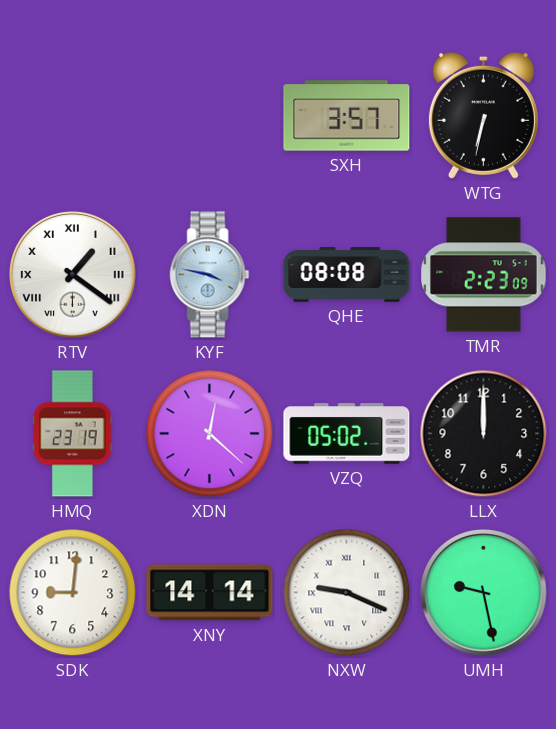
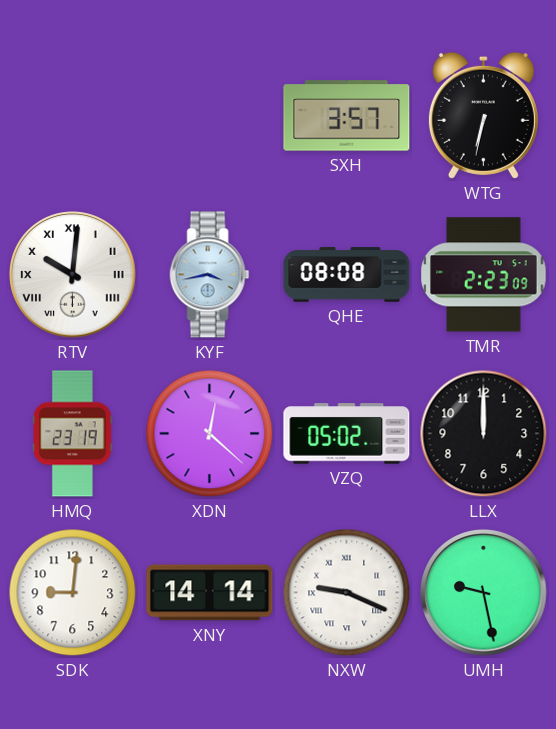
RTV: 1:21 -> 10:01 (73, 275)
KYF: 3:47 -> 3:43 (210, 275)
